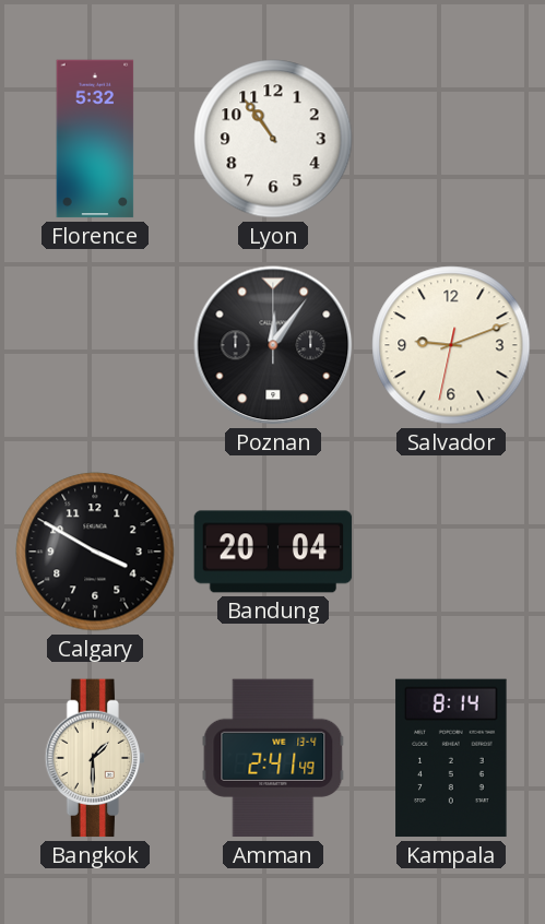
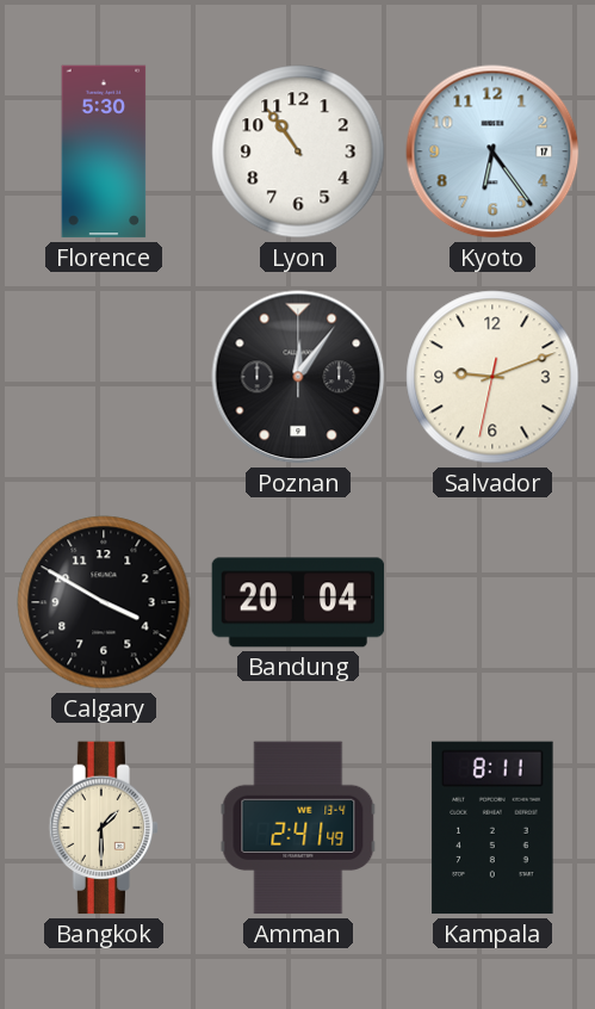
Florence: 5:32 -> 5:30 (104, 151)
Kyoto: none -> 6:24 (492, 151)
Kampala: 8:14 -> 8:11 (492, 828)
